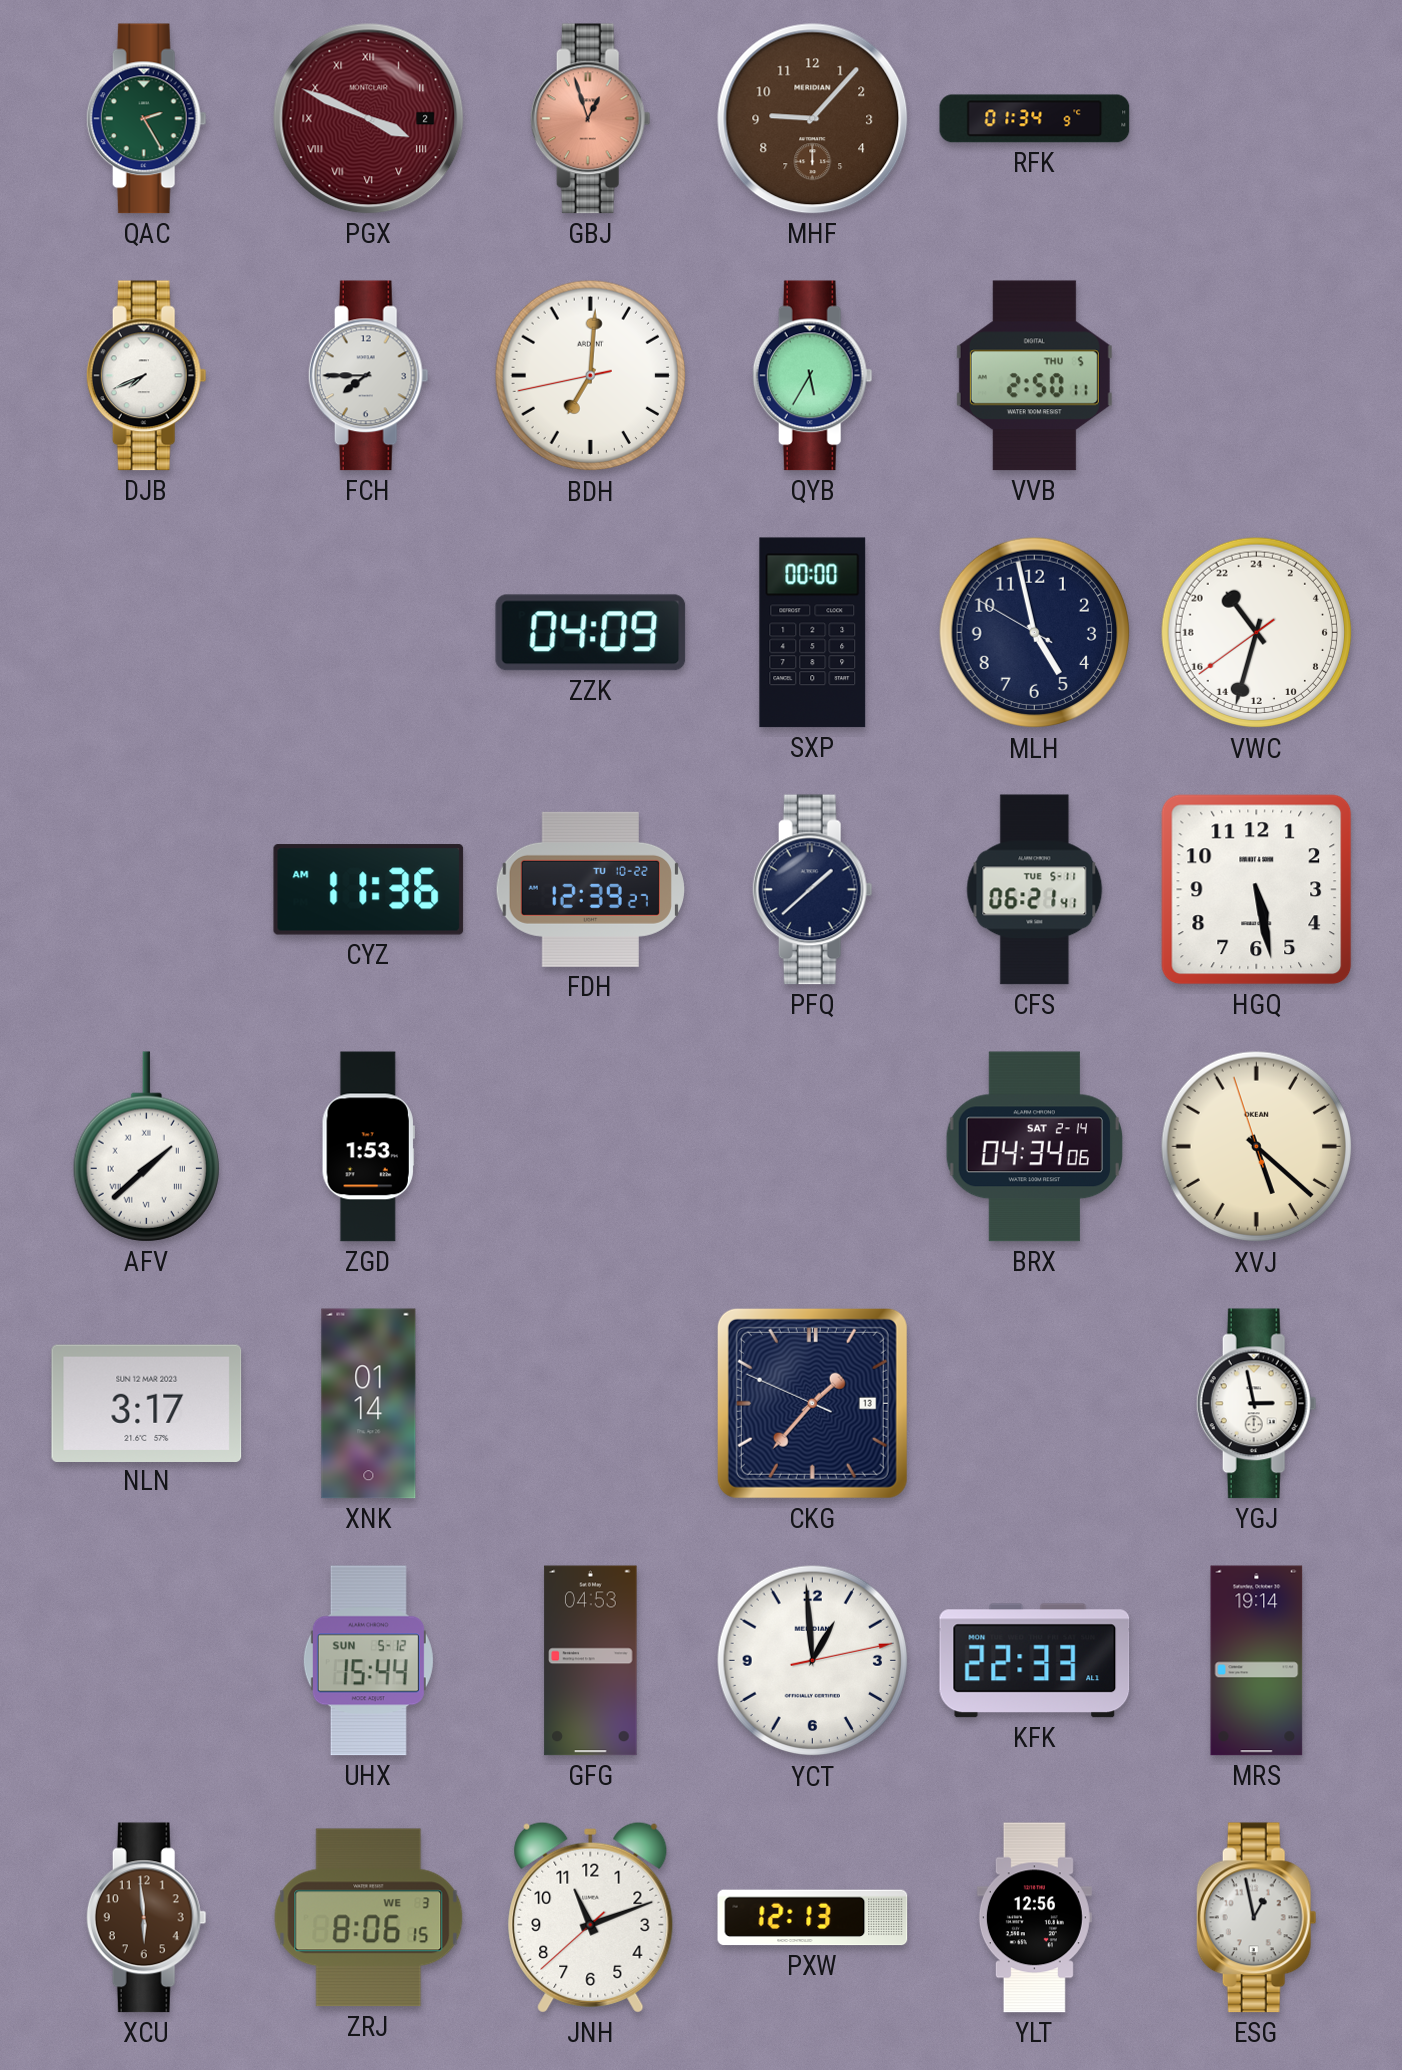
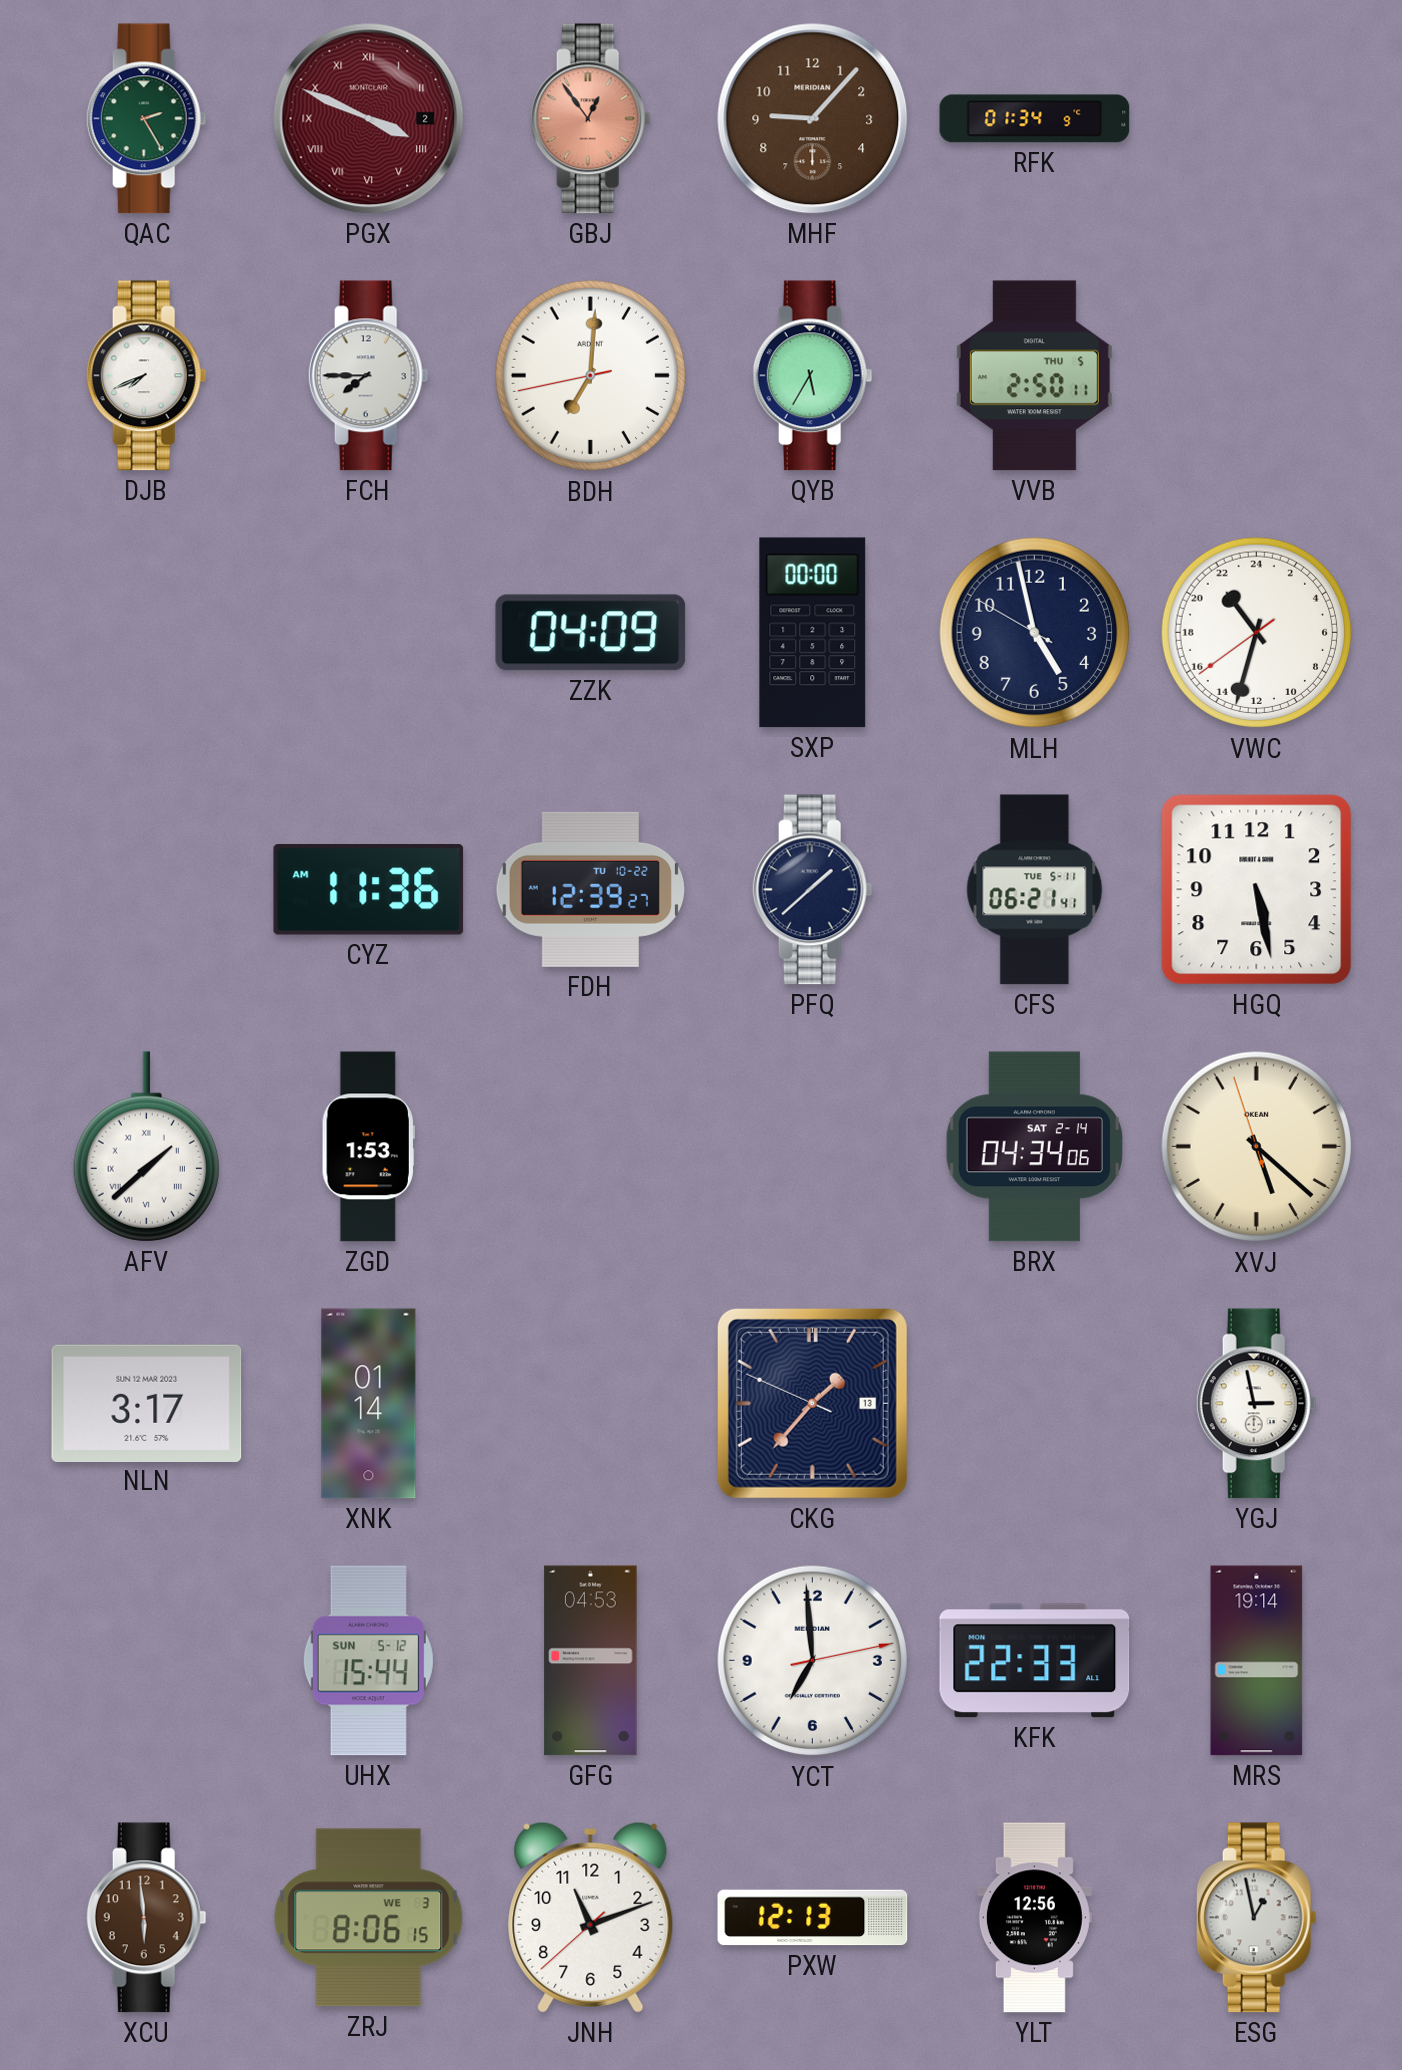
GBJ: 12:57 -> 12:54 (590, 119)
YCT: 12:59 -> 6:59 (813, 1661)
